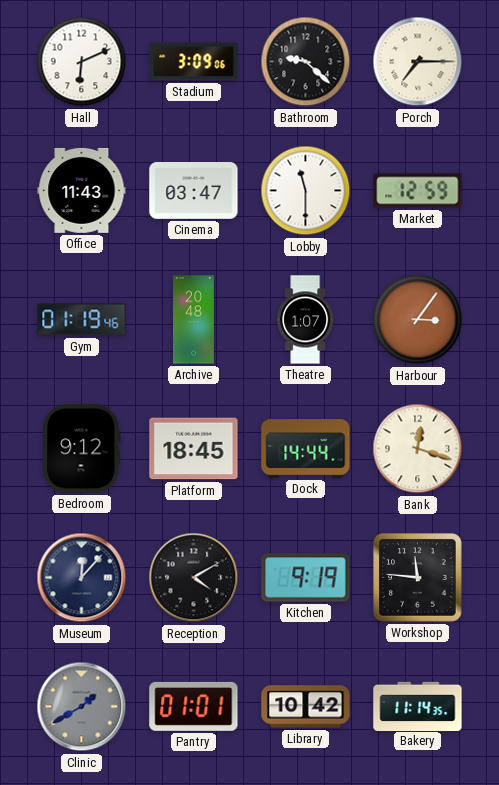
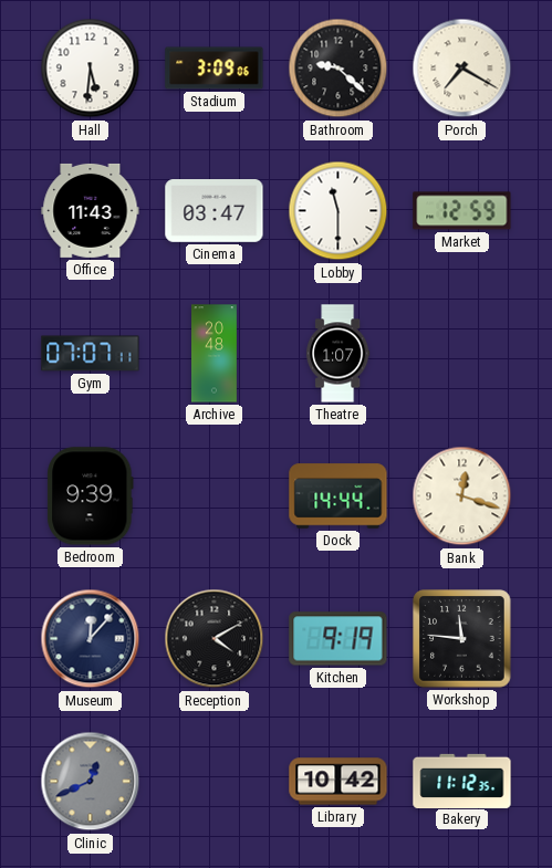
Hall: 6:11 -> 5:31 (91, 69)
Porch: 7:15 -> 7:20 (462, 69)
Gym: 01:19 -> 07:07 (91, 354)
Harbour: 3:06 -> none (418, 320)
Bedroom: 9:12 -> 9:39 (91, 496)
Platform: 18:45 -> none (194, 449)
Clinic: 1:40 -> 12:41 (91, 782)
Pantry: 01:01 -> none (194, 706)
Bakery: 11:14 -> 11:12 (462, 781)
